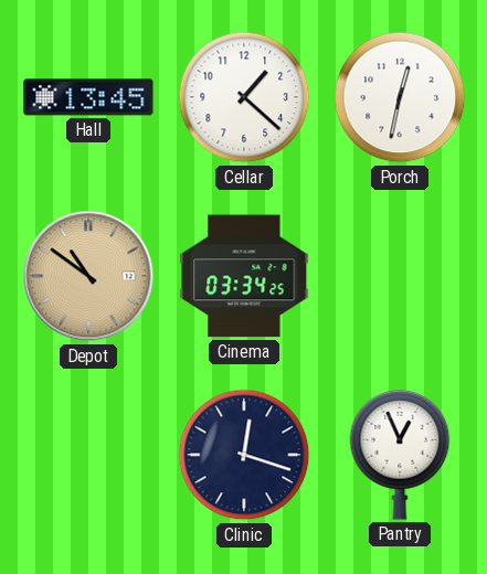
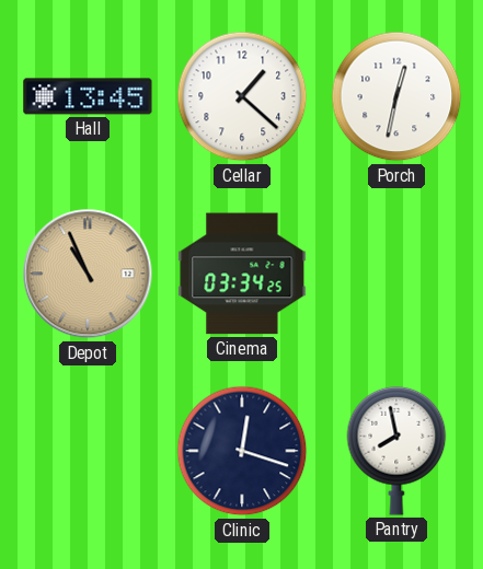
Depot: 10:51 -> 10:56 (88, 274)
Pantry: 12:56 -> 7:58 (396, 451)
